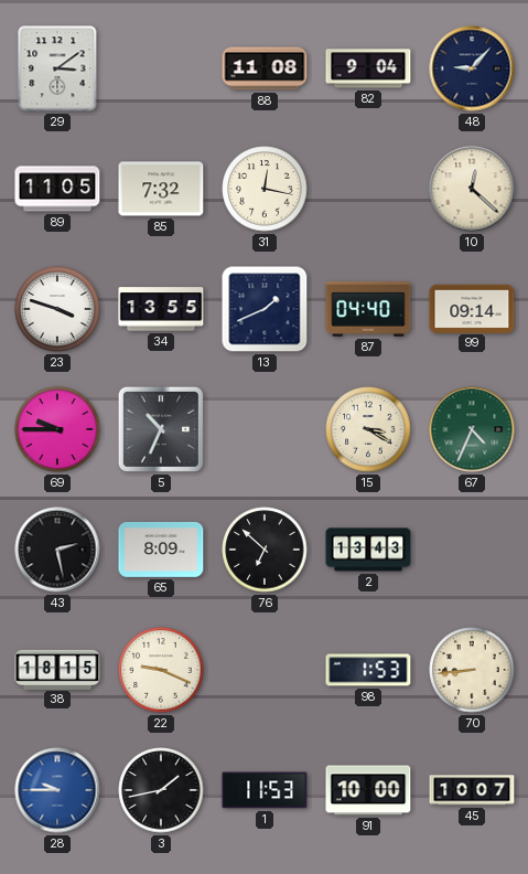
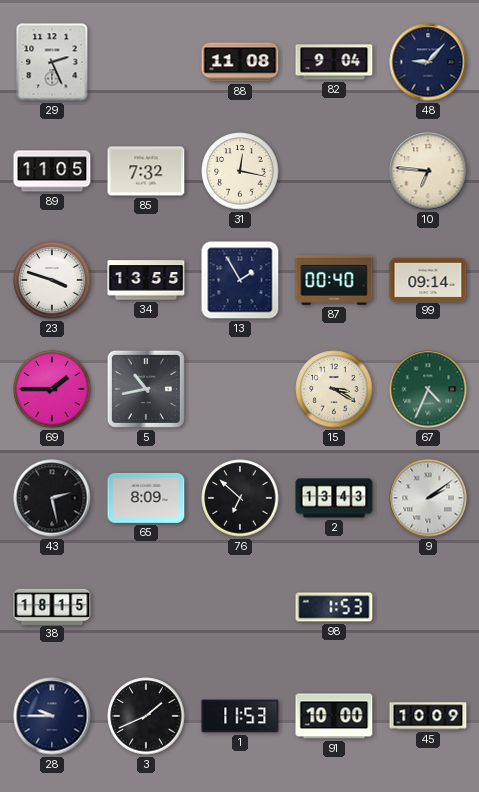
29: 3:09 -> 2:26 (52, 62)
10: 12:22 -> 6:46 (428, 171)
13: 1:41 -> 1:55 (240, 280)
87: 04:40 -> 00:40 (334, 280)
69: 9:45 -> 1:45 (52, 389)
5: 10:34 -> 10:43 (146, 389)
9: none -> 2:09 (428, 498)
22: 9:19 -> none (161, 670)
70: 8:44 -> none (472, 670)
28 dial: blue -> navy (52, 716)
3: 1:43 -> 1:41 (146, 716)
45: 10:07 -> 10:09 (428, 716)
